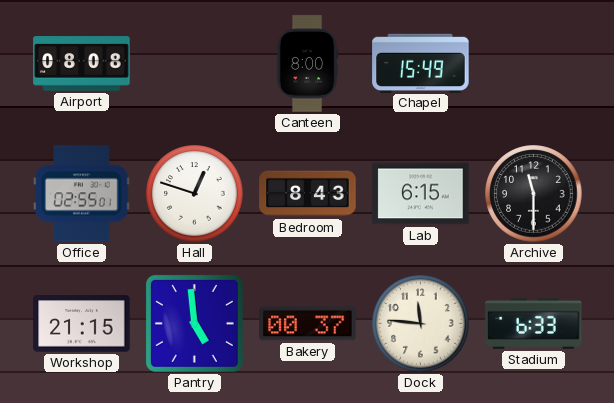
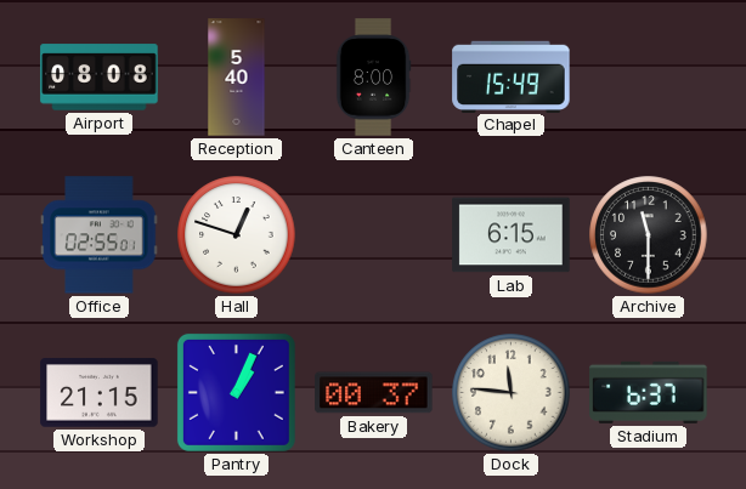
Reception: none -> 5:40 (237, 78)
Bedroom: 8:43 -> none (308, 194)
Pantry: 4:59 -> 1:04 (236, 392)
Stadium: 6:33 -> 6:37 (649, 392)
